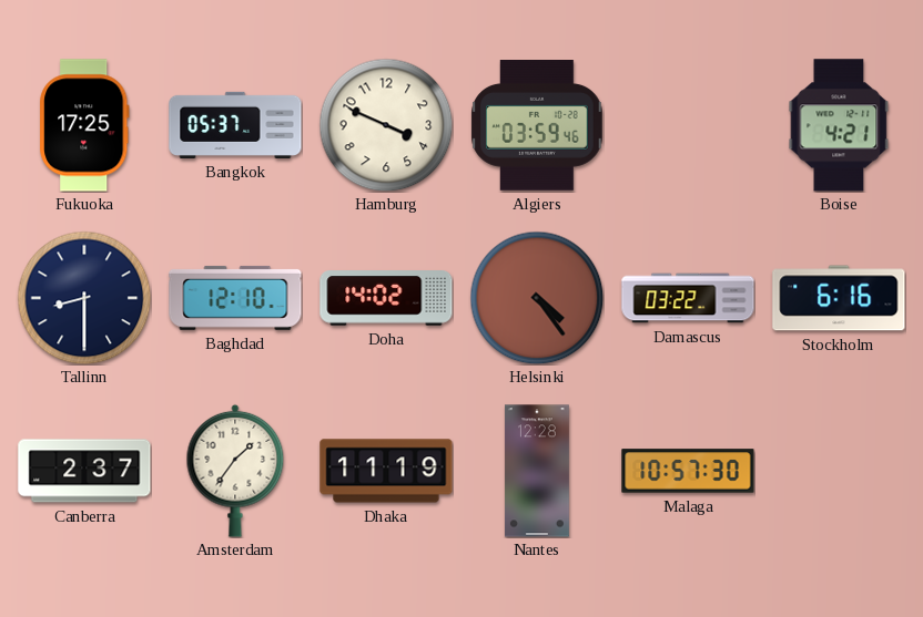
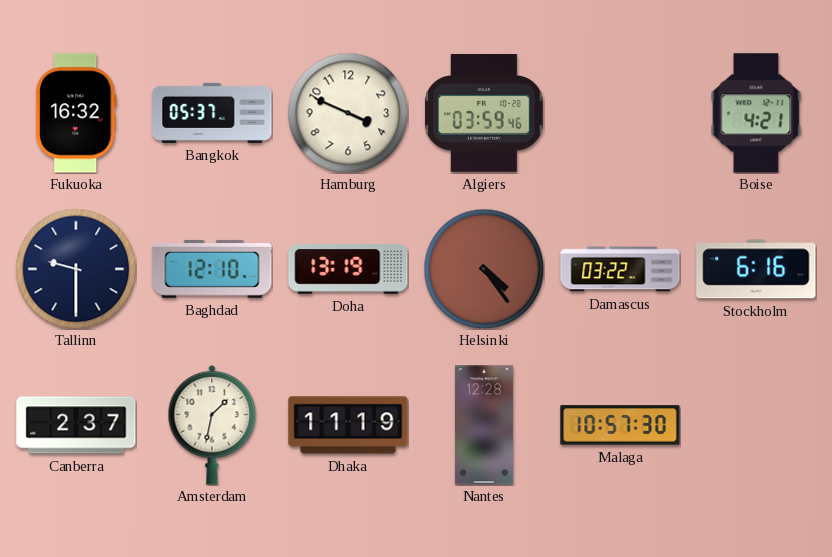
Fukuoka: 17:25 -> 16:32 (76, 113)
Tallinn: 8:30 -> 9:30 (76, 269)
Doha: 14:02 -> 13:19 (348, 270)
Amsterdam: 1:36 -> 1:32 (212, 425)
